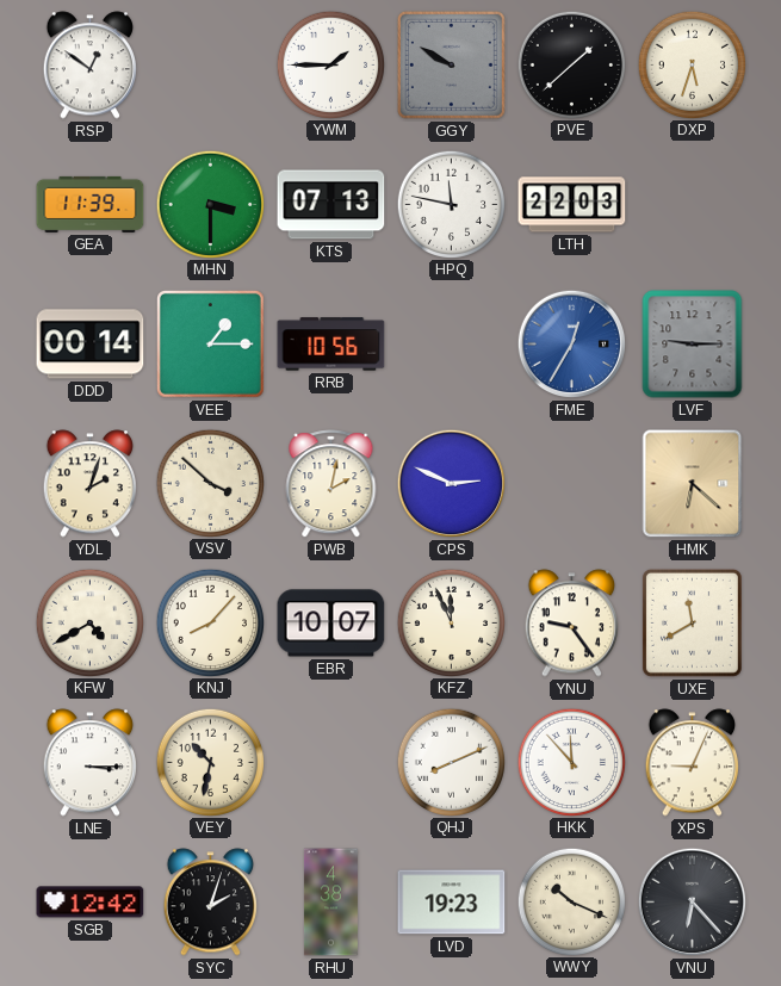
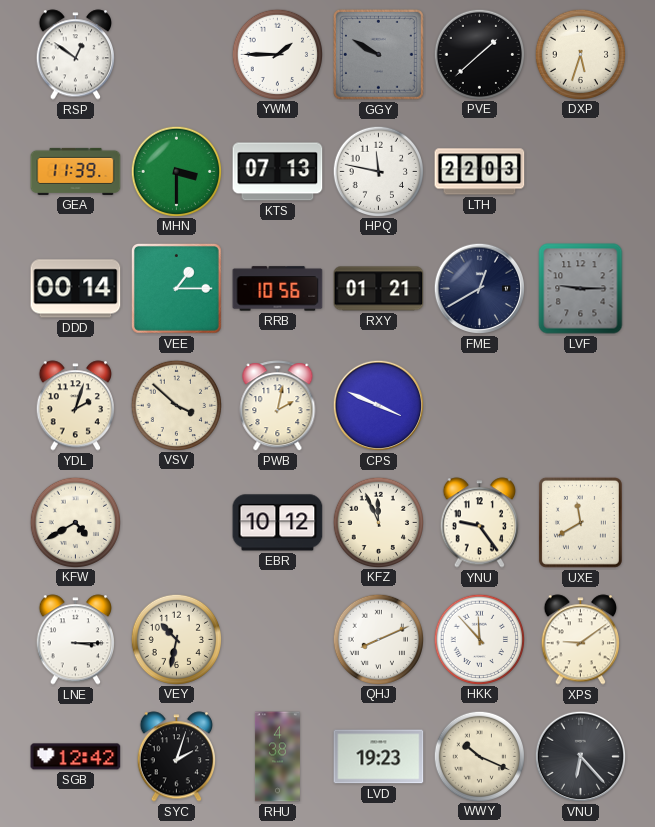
RXY: none -> 01:21 (379, 289)
FME: 12:35 -> 12:40 (480, 289)
FME dial: blue -> navy (480, 289)
CPS: 2:49 -> 3:49 (379, 406)
HMK: 6:22 -> none (693, 484)
KNJ: 8:07 -> none (210, 622)
EBR: 10:07 -> 10:12 (278, 523)
XPS: 9:04 -> 9:09 (580, 640)
